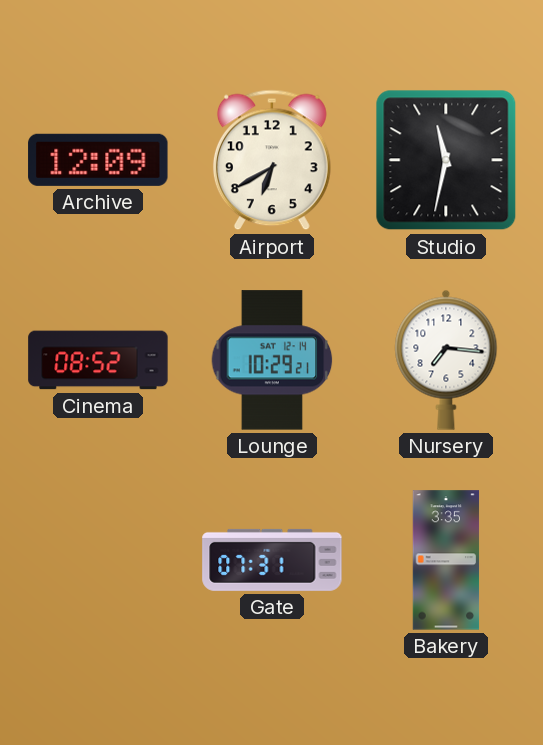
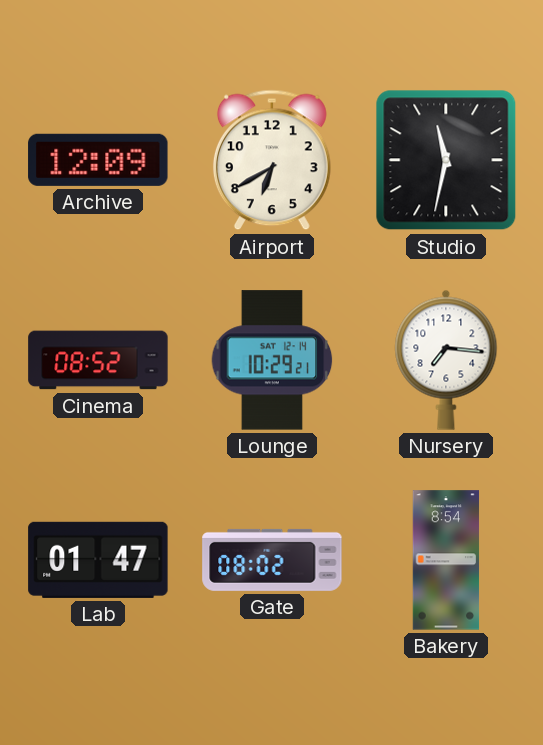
Lab: none -> 01:47 (98, 560)
Gate: 07:31 -> 08:02 (272, 560)
Bakery: 3:35 -> 8:54 (446, 560)
